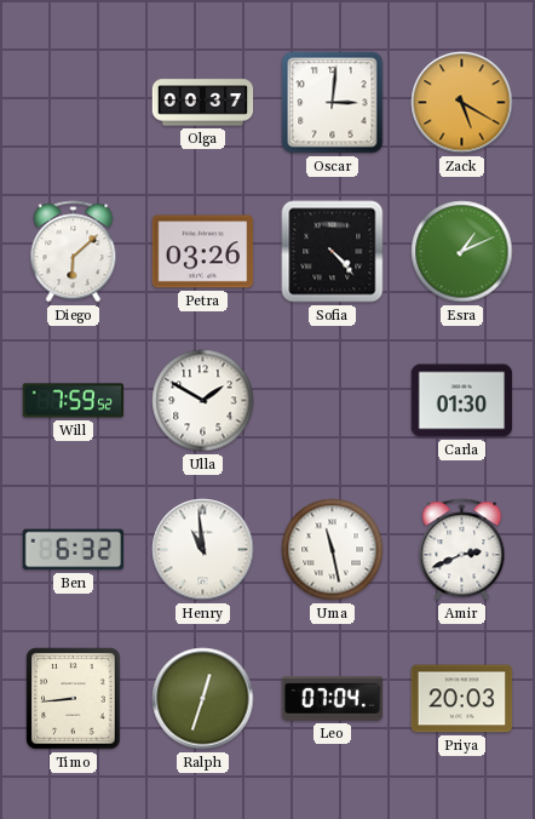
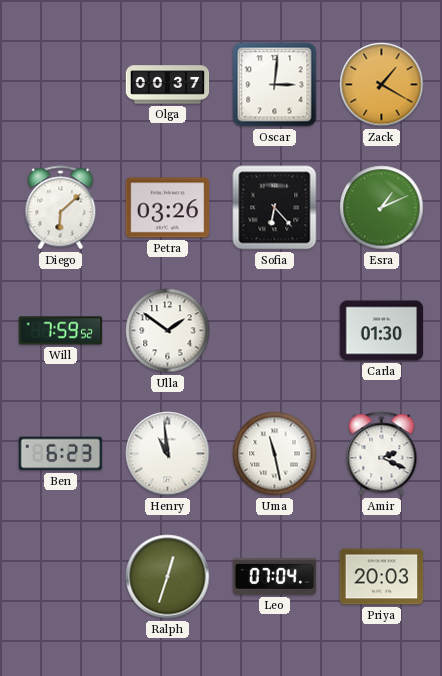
Zack: 5:20 -> 1:20 (382, 85)
Sofia: 4:23 -> 6:23 (275, 208)
Ulla: 1:50 -> 1:51 (168, 331)
Ben: 6:32 -> 6:23 (61, 454)
Amir: 2:41 -> 2:19 (382, 454)
Timo: 8:44 -> none (74, 699)
